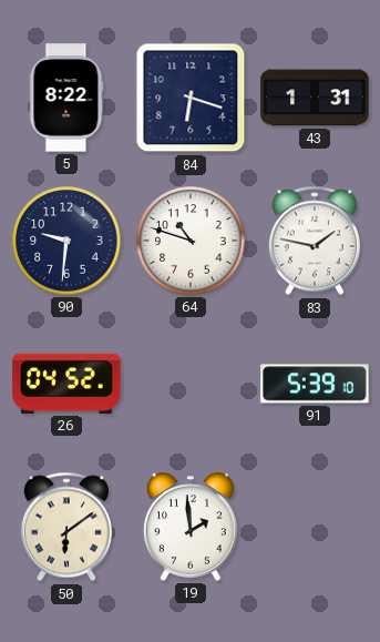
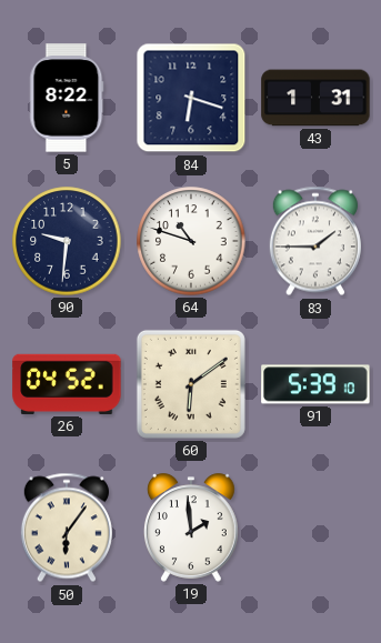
83: 1:47 -> 1:45 (315, 241)
60: none -> 6:09 (191, 384)
50: 6:09 -> 6:06 (67, 528)
